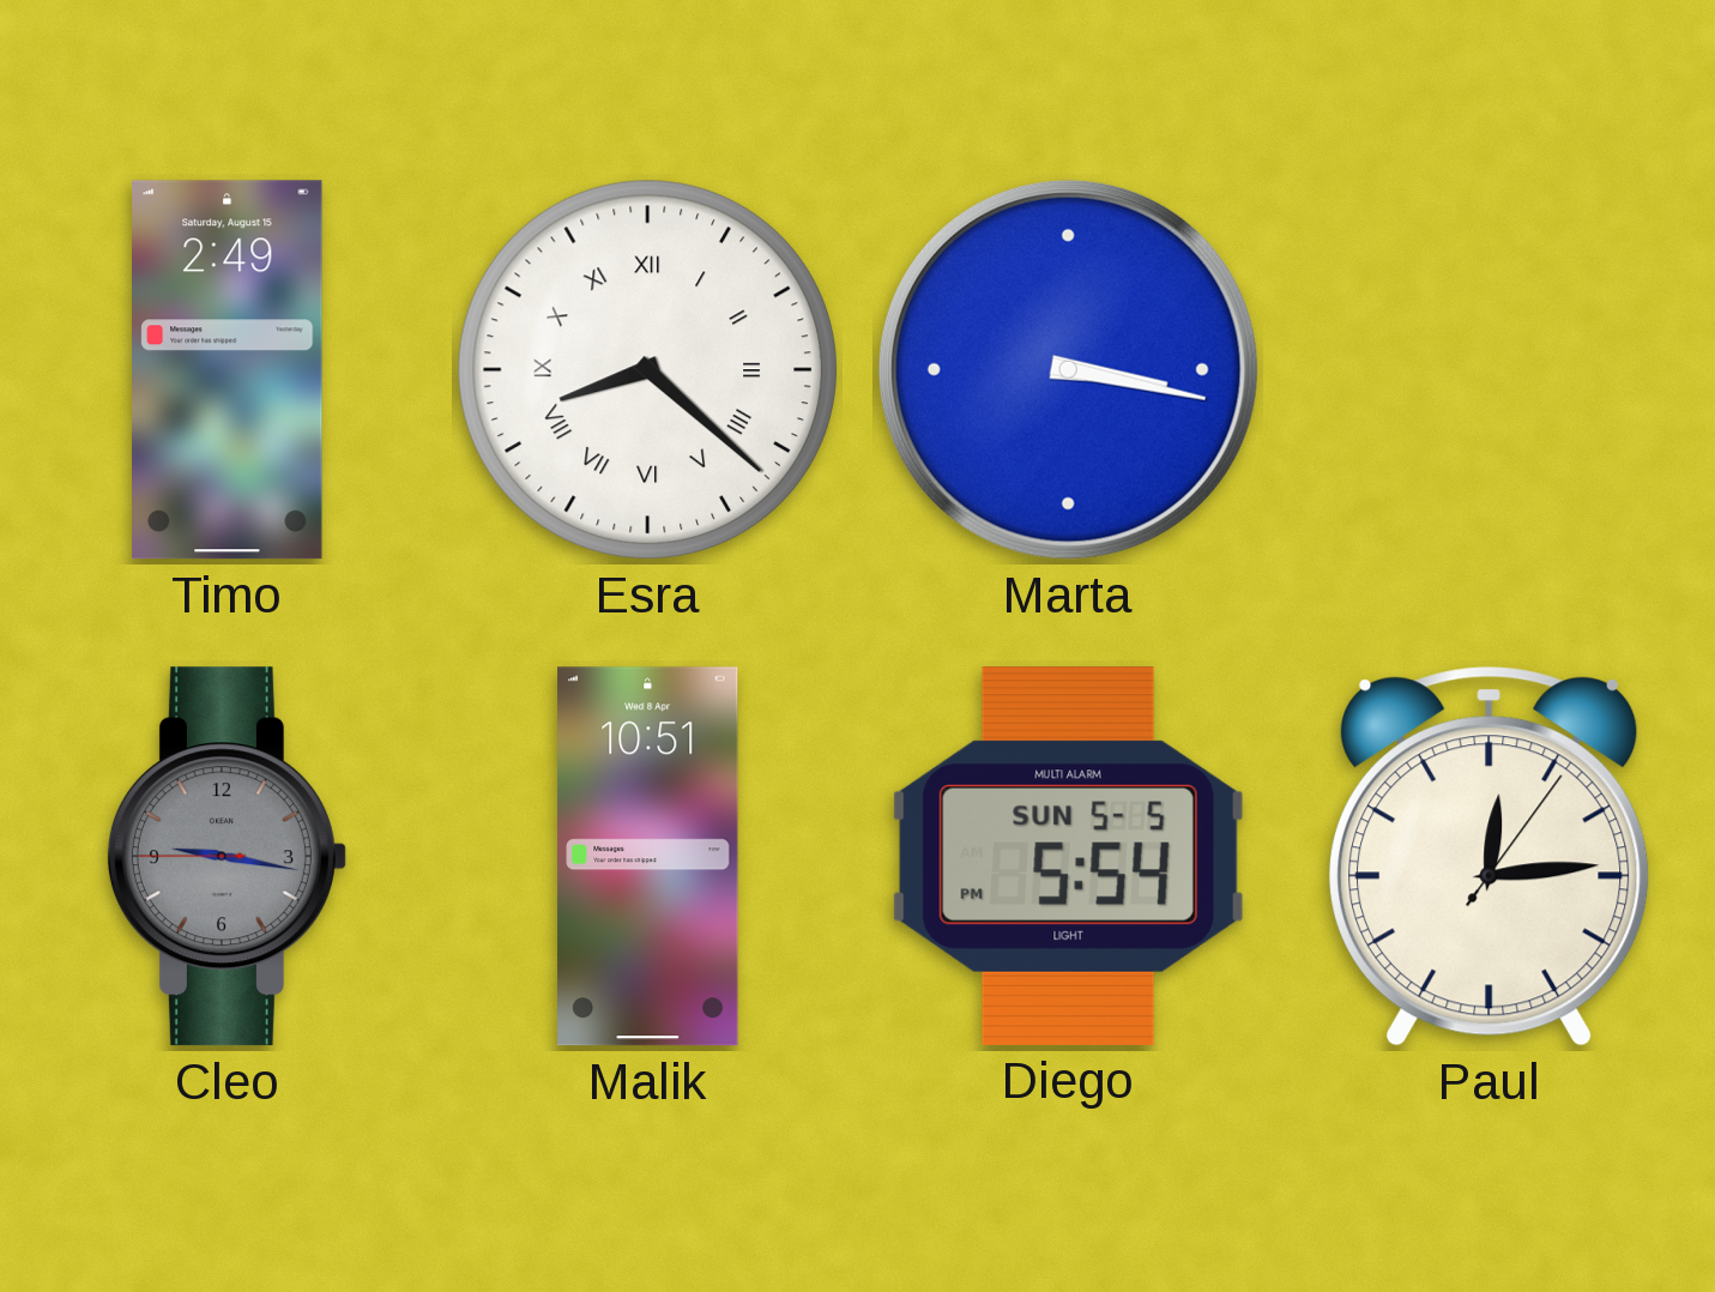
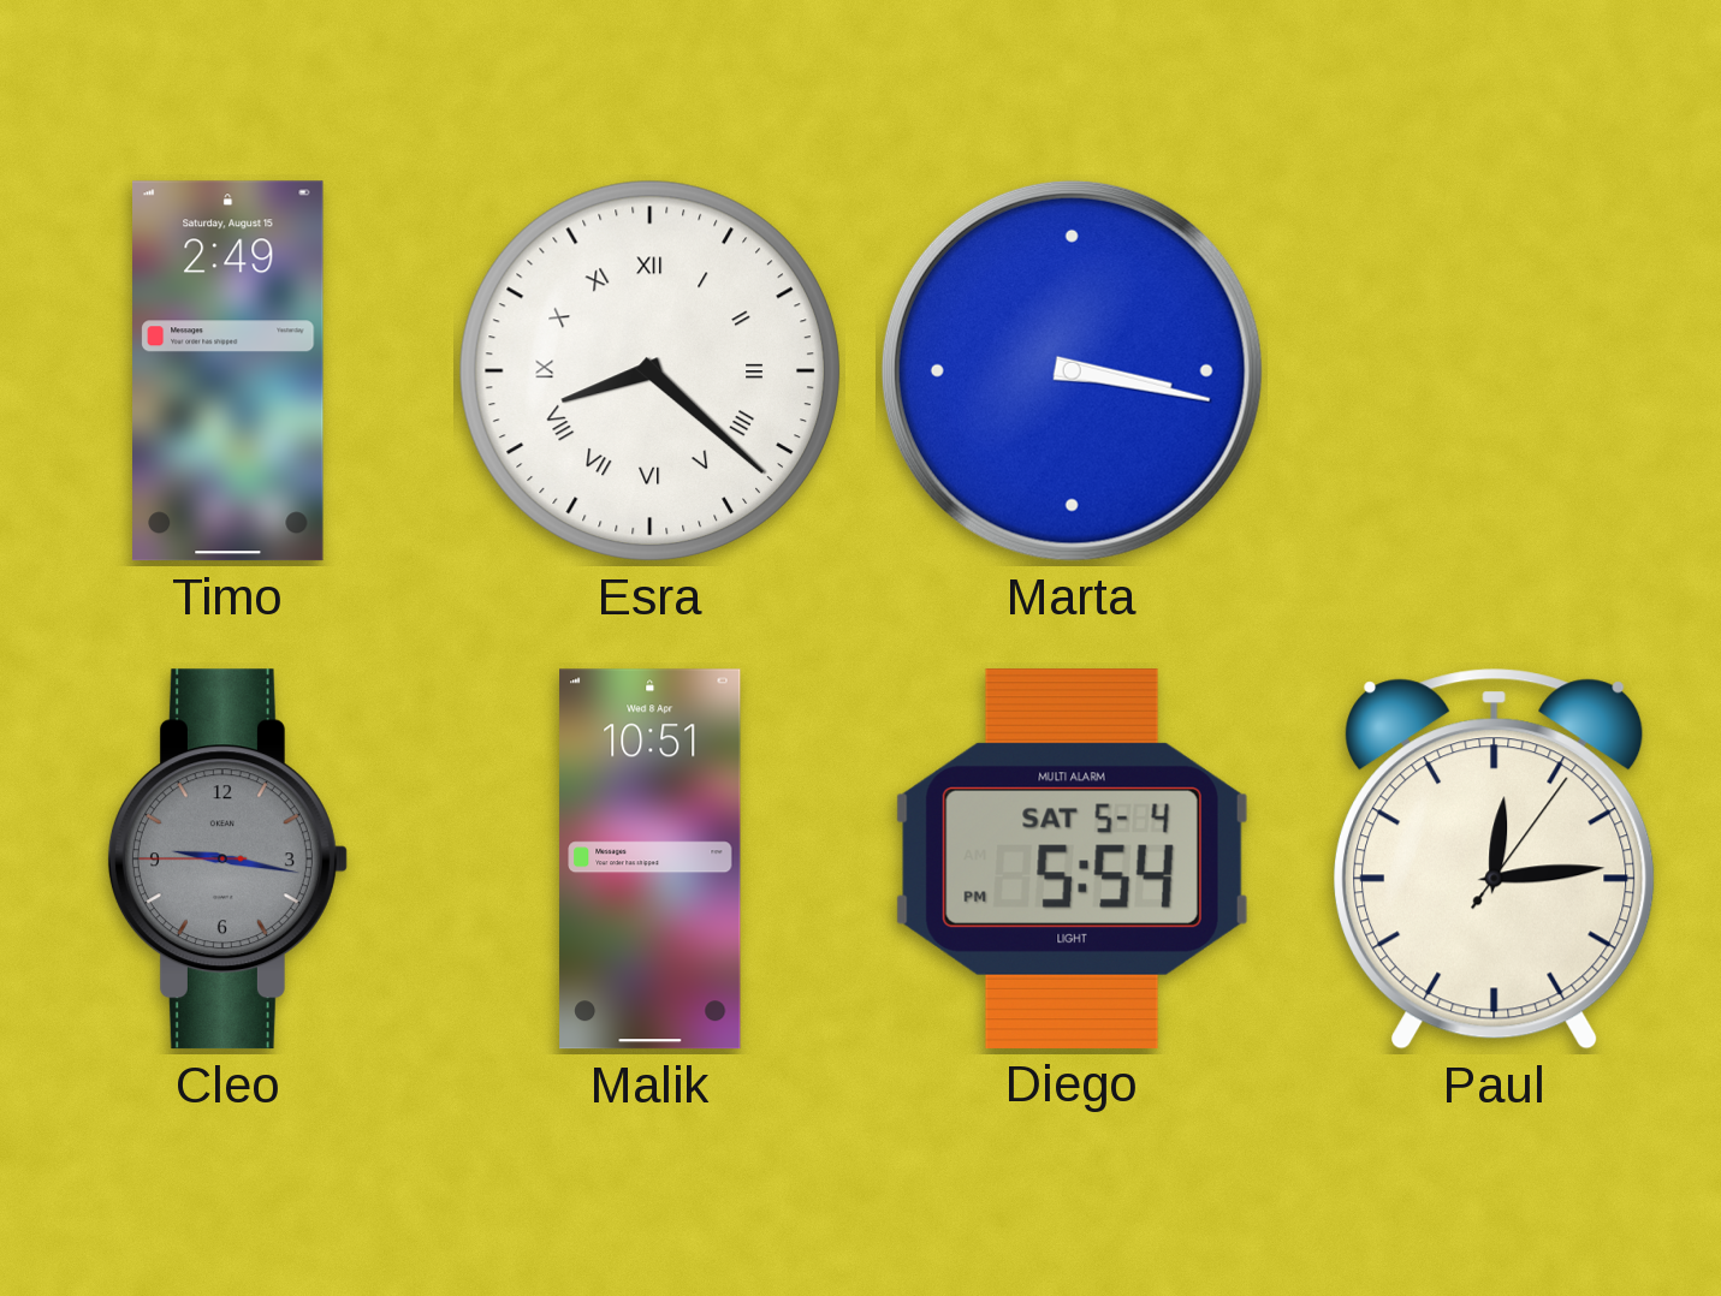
Diego date: SUN 5-5 -> SAT 5-4 (1072, 858)
